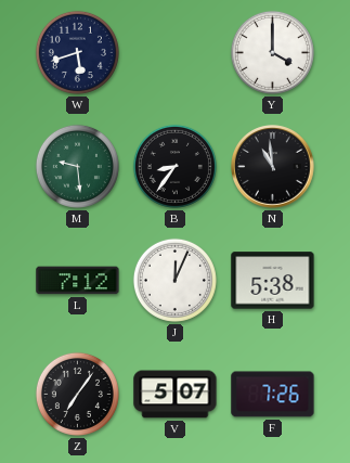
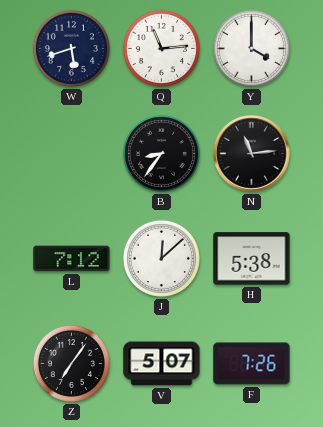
Q: none -> 11:14 (161, 48)
M: 9:29 -> none (77, 166)
N: 10:59 -> 11:14 (252, 154)
J: 12:04 -> 12:08 (161, 258)
